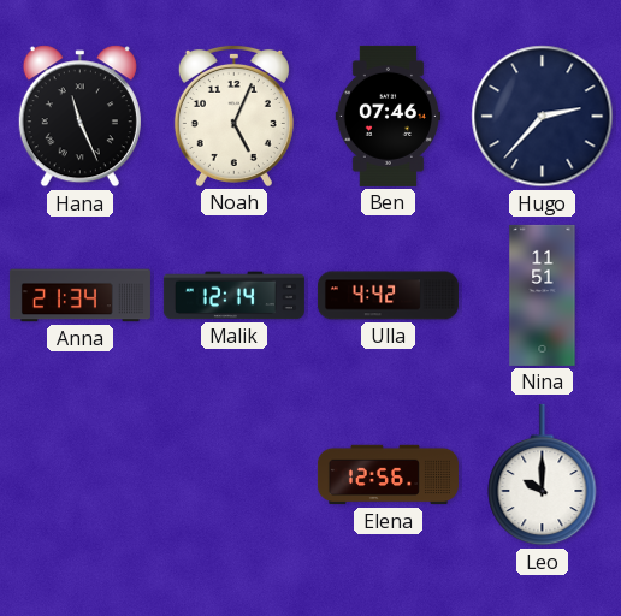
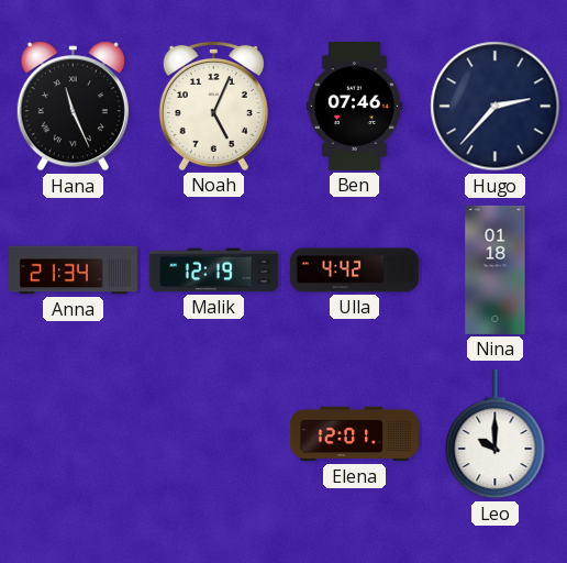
Malik: 12:14 -> 12:19 (213, 271)
Nina: 11:51 -> 01:18 (496, 269)
Elena: 12:56 -> 12:01 (354, 434)
